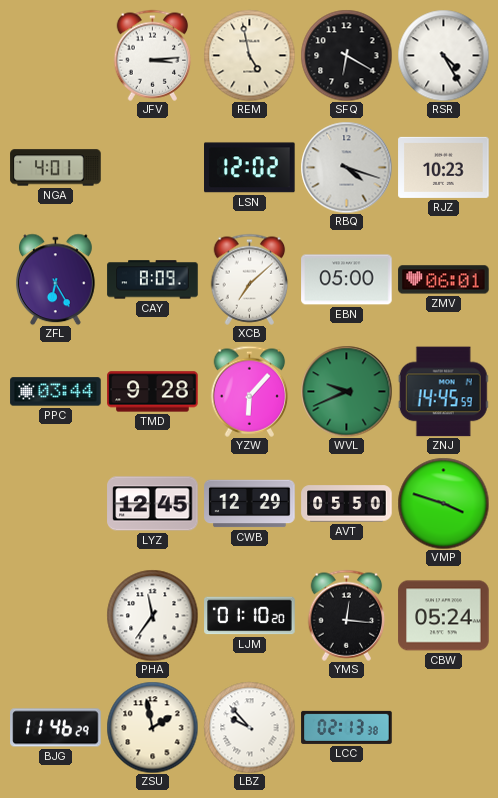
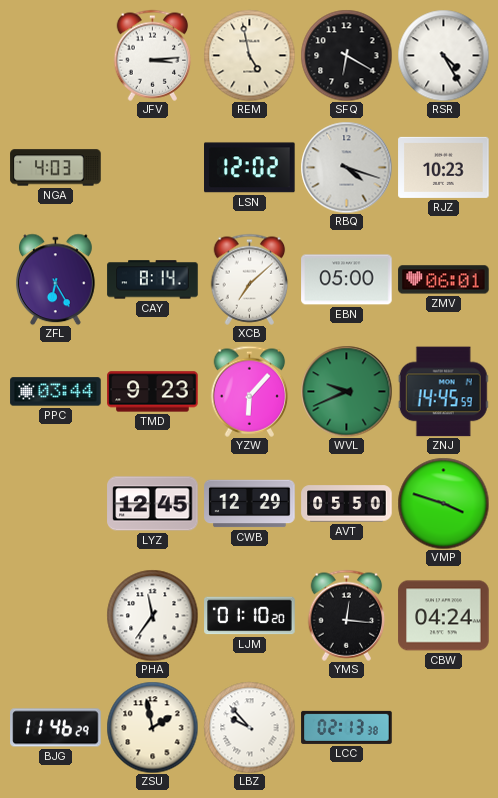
NGA: 4:01 -> 4:03 (56, 168)
CAY: 8:09 -> 8:14 (153, 280)
TMD: 9:28 -> 9:23 (153, 392)
CBW: 05:24 -> 04:24 (444, 616)
